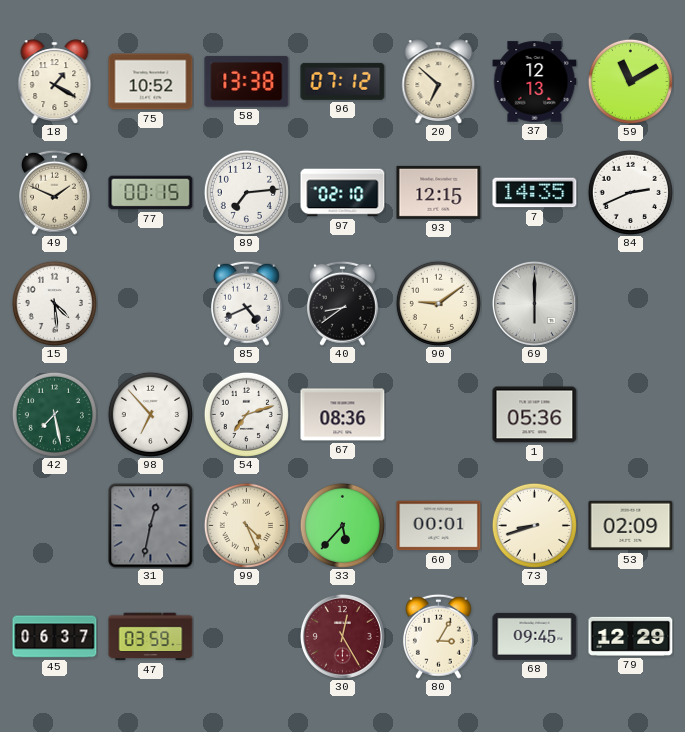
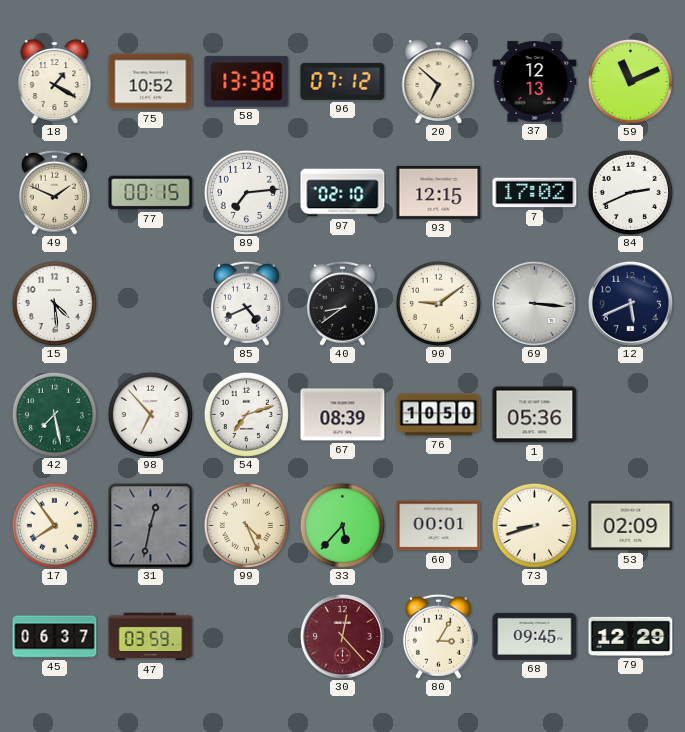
59: 11:10 -> 11:11 (630, 81)
7: 14:35 -> 17:02 (535, 193)
69: 6:00 -> 3:16 (534, 303)
12: none -> 5:41 (630, 303)
67: 08:36 -> 08:39 (343, 415)
76: none -> 10:50 (439, 415)
17: none -> 7:54 (54, 525)
30: 12:25 -> 12:23 (342, 636)
